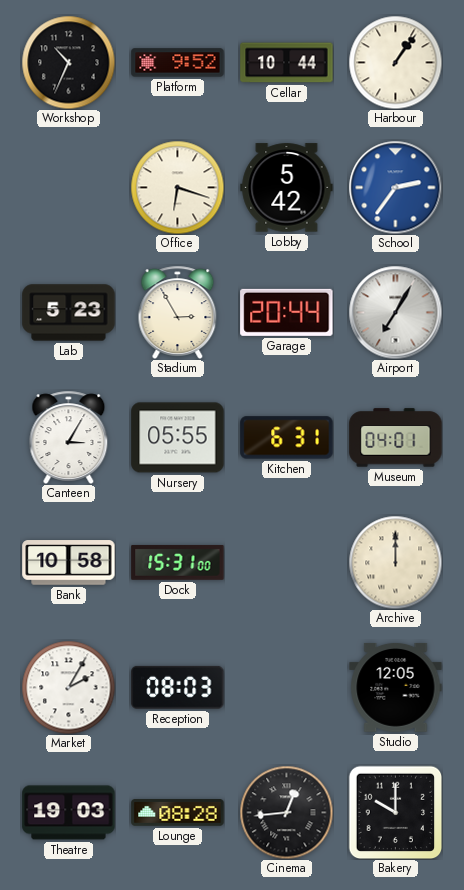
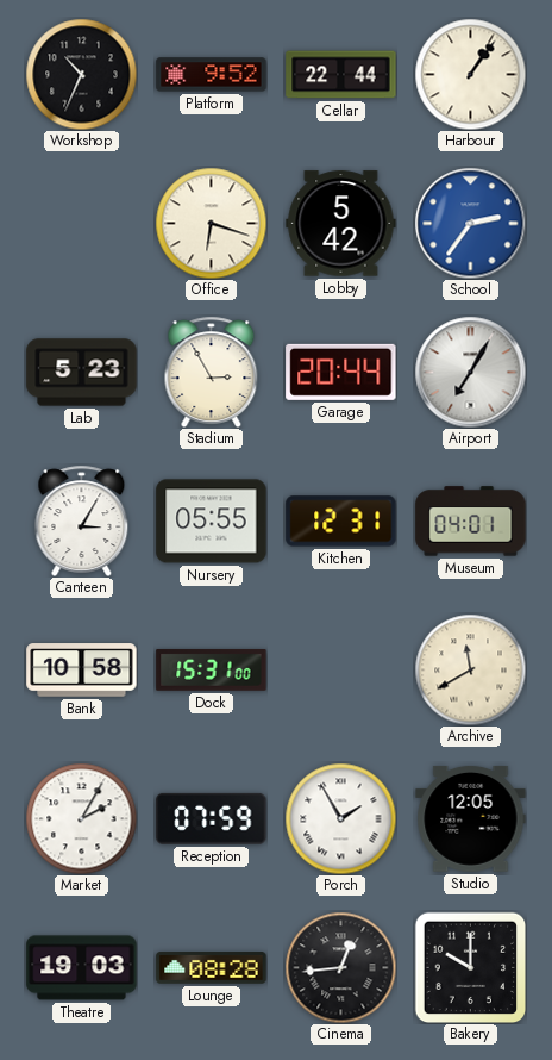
Cellar: 10:44 -> 22:44 (341, 75)
Kitchen: 6:31 -> 12:31 (341, 522)
Archive: 12:00 -> 11:40 (470, 669)
Reception: 08:03 -> 07:59 (212, 818)
Porch: none -> 1:55 (340, 818)
